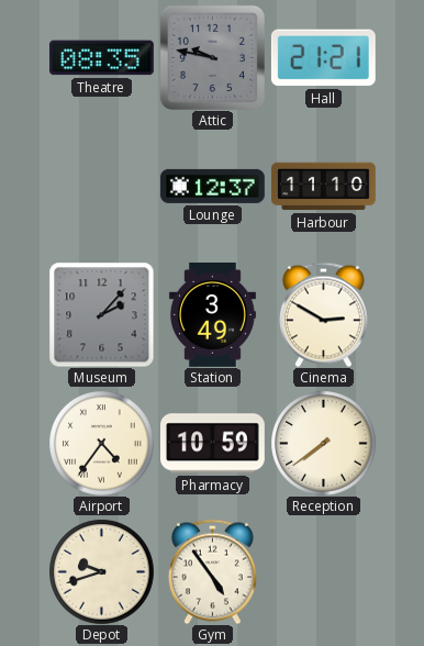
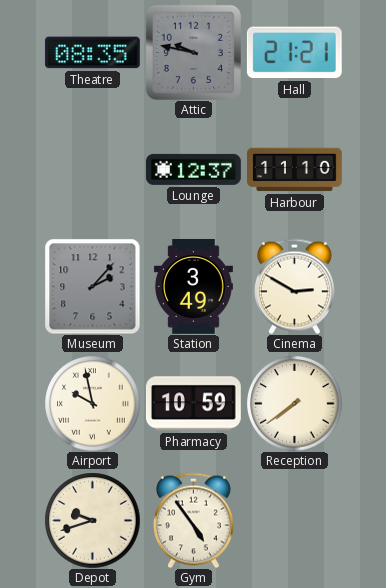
Airport: 4:36 -> 9:58 (92, 403)
